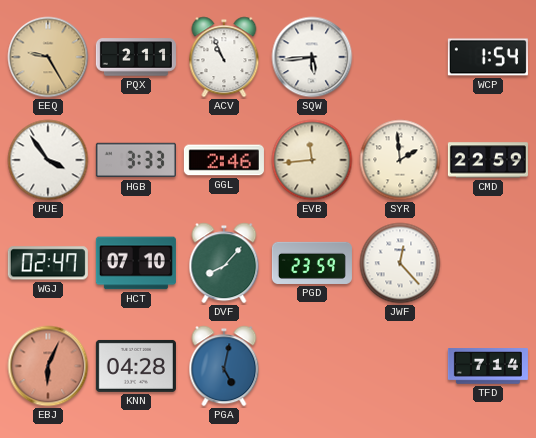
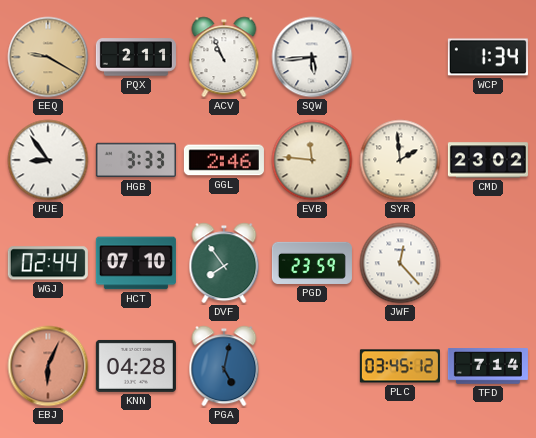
EEQ: 9:25 -> 9:20 (48, 57)
WCP: 1:54 -> 1:34 (488, 57)
PUE: 3:54 -> 8:54 (48, 160)
EVB: 11:44 -> 11:46 (312, 160)
CMD: 22:59 -> 23:02 (488, 160)
WGJ: 02:47 -> 02:44 (48, 263)
DVF: 8:07 -> 7:54 (224, 263)
PLC: none -> 03:45 (400, 366)
